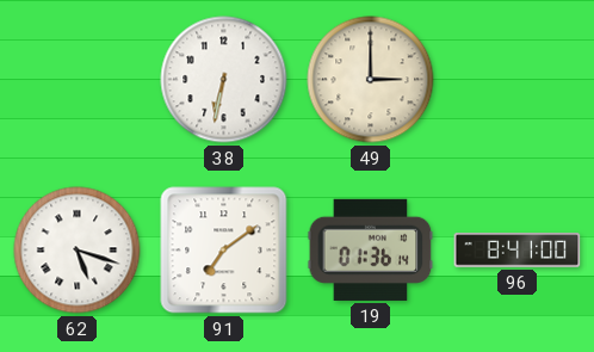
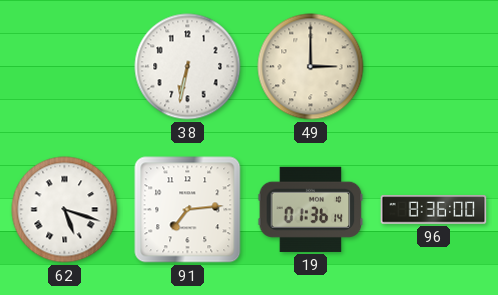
91: 7:09 -> 7:14 (188, 210)
96: 8:41 -> 8:36 (434, 210)
